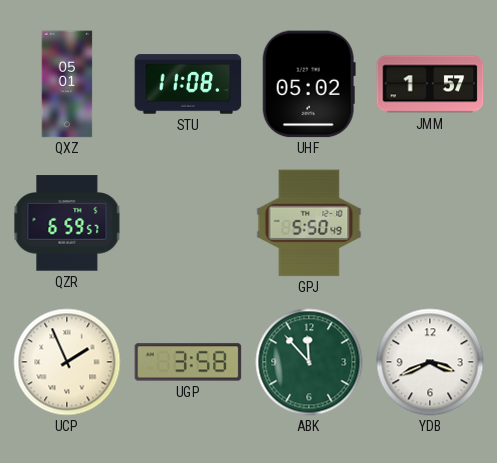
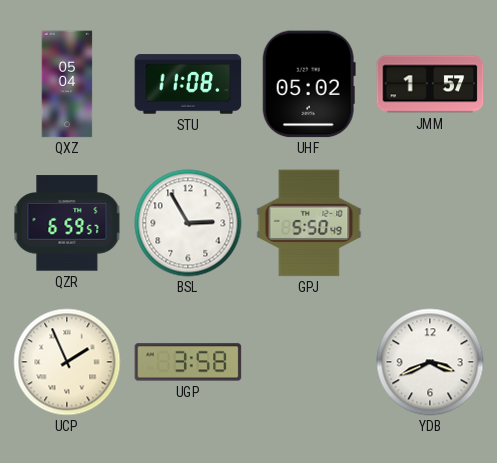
QXZ: 05:01 -> 05:04 (67, 84)
BSL: none -> 2:55 (188, 223)
ABK: 11:53 -> none (309, 362)
